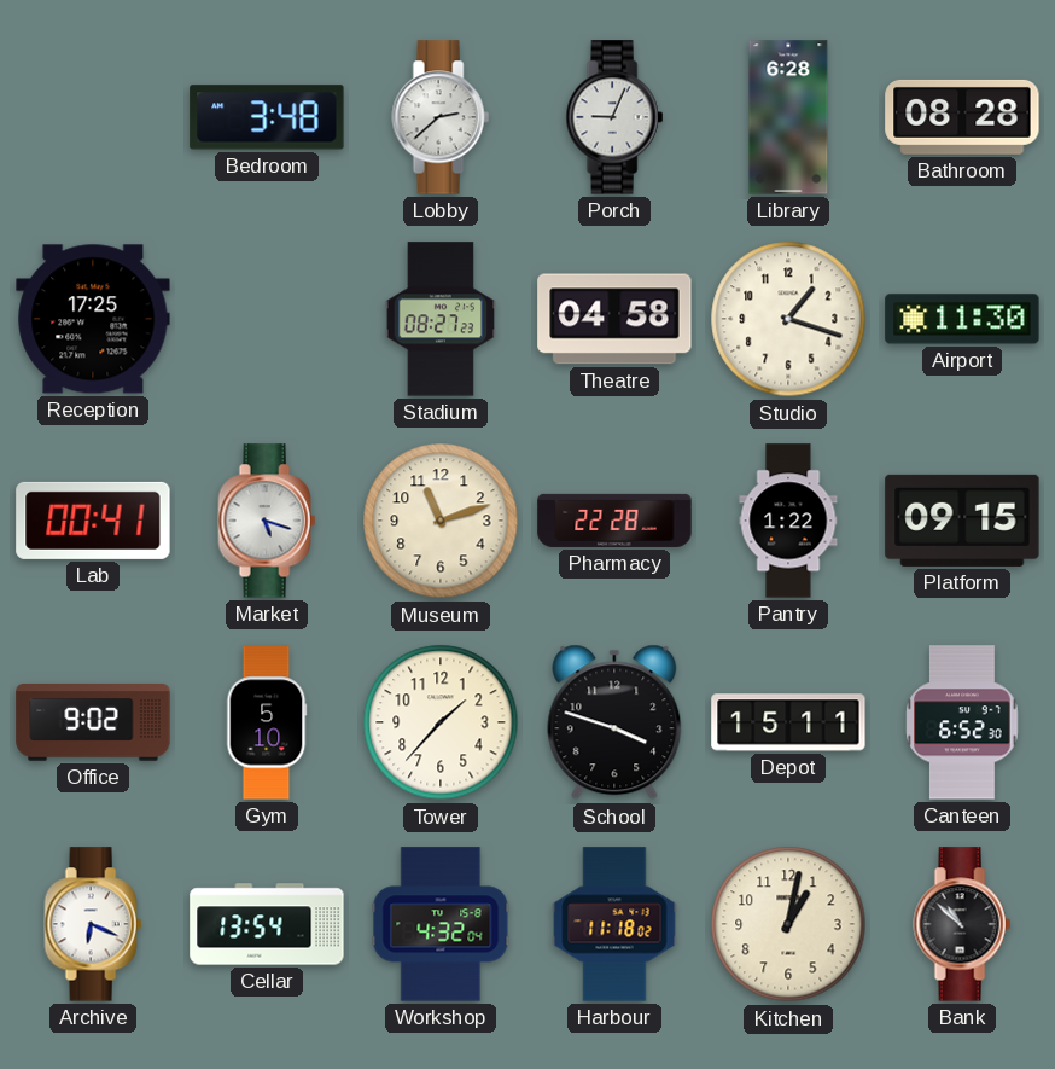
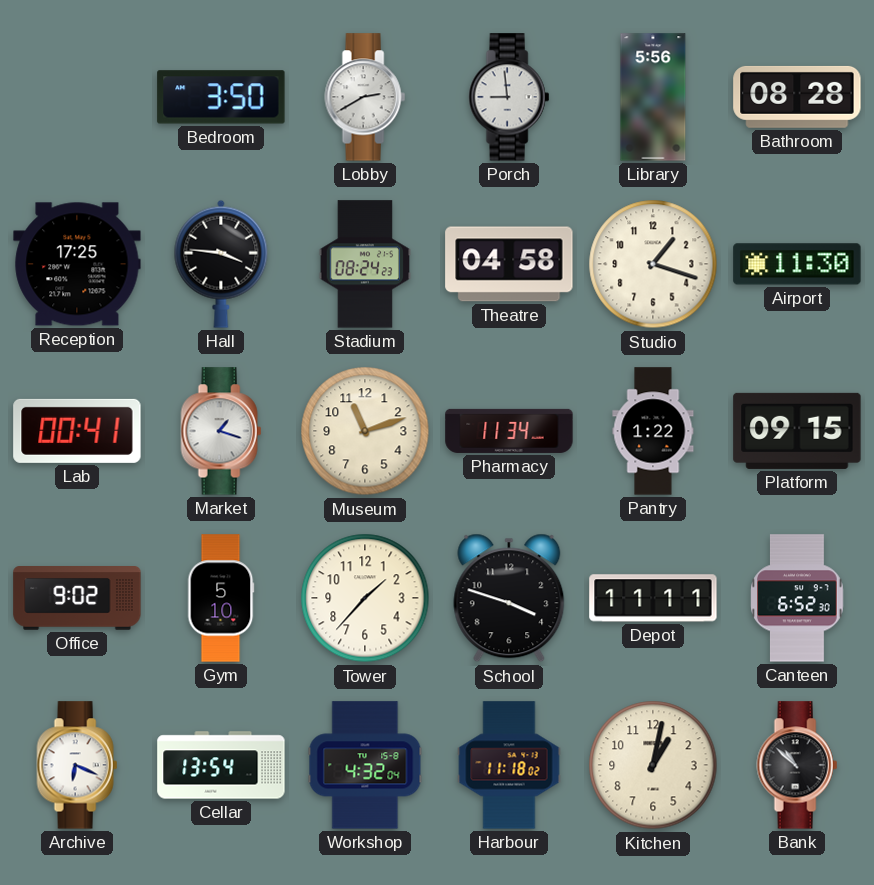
Bedroom: 3:48 -> 3:50 (221, 97)
Lobby: 2:38 -> 2:40 (365, 97)
Porch: 9:04 -> 8:59 (509, 97)
Library: 6:28 -> 5:56 (653, 97)
Hall: none -> 3:46 (221, 264)
Stadium: 08:27 -> 08:24 (365, 264)
Market: 5:18 -> 1:18 (221, 431)
Pharmacy: 22:28 -> 11:34 (509, 431)
Depot: 15:11 -> 11:11 (653, 598)
